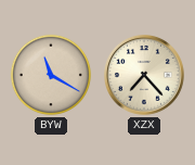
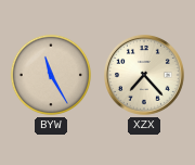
BYW: 11:20 -> 11:25 (51, 75)
